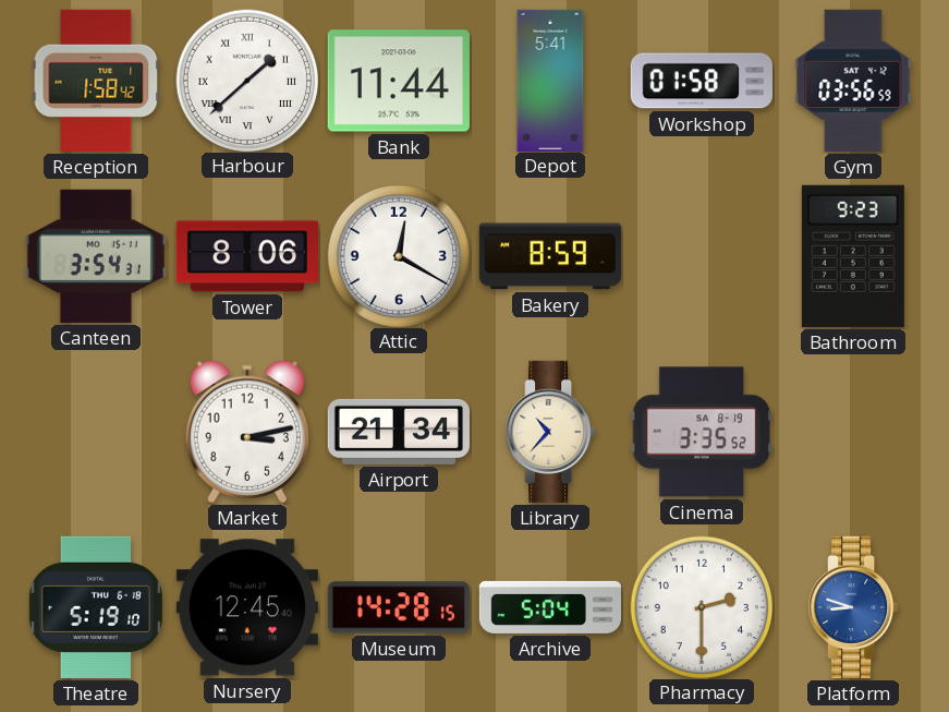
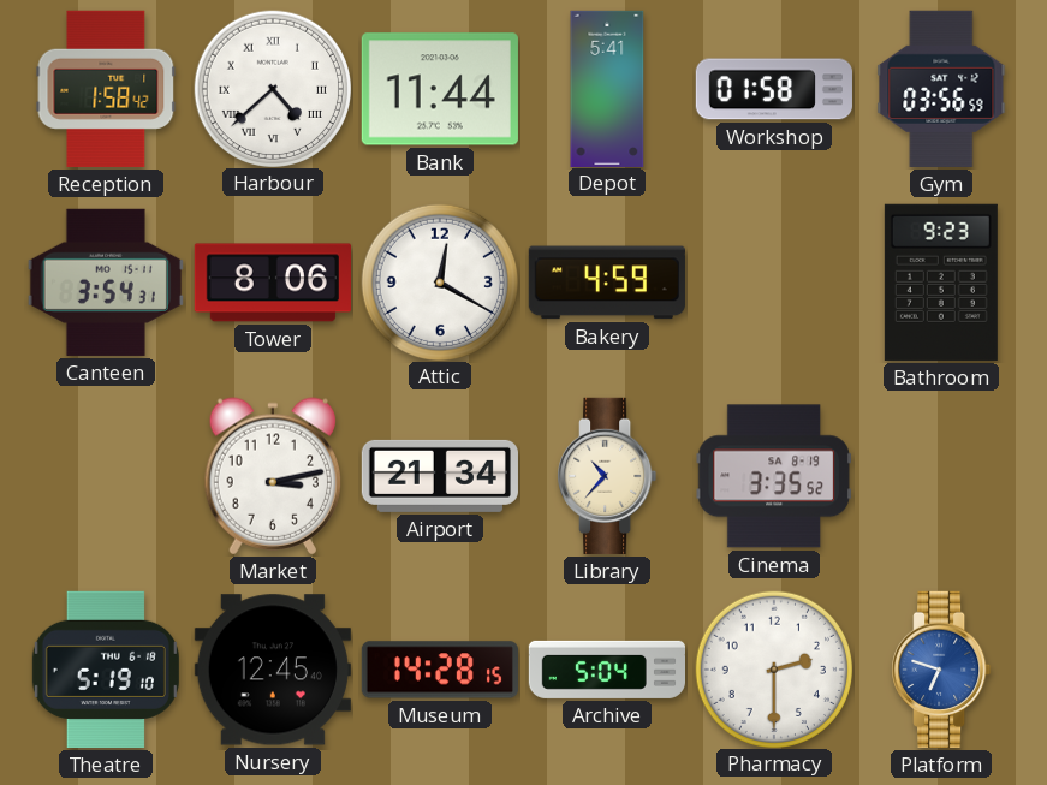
Harbour: 1:38 -> 4:38 (272, 88)
Bakery: 8:59 -> 4:59 (607, 283)
Platform: 8:48 -> 6:48 (941, 670)
